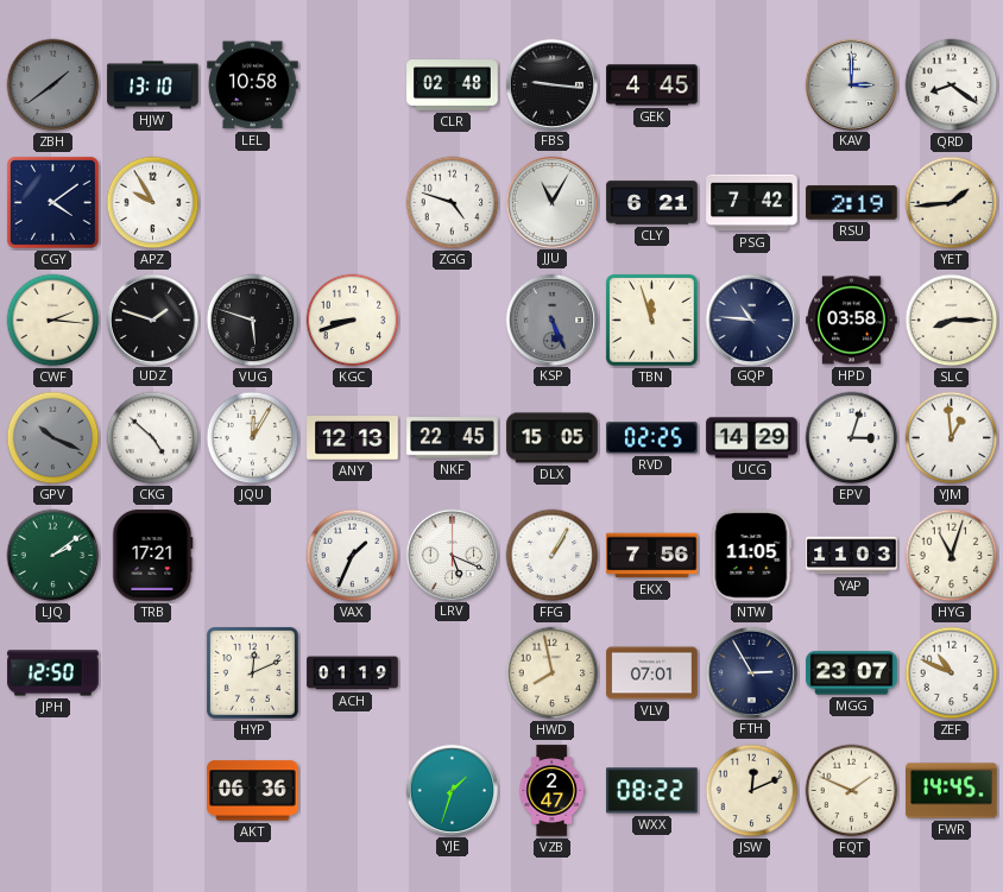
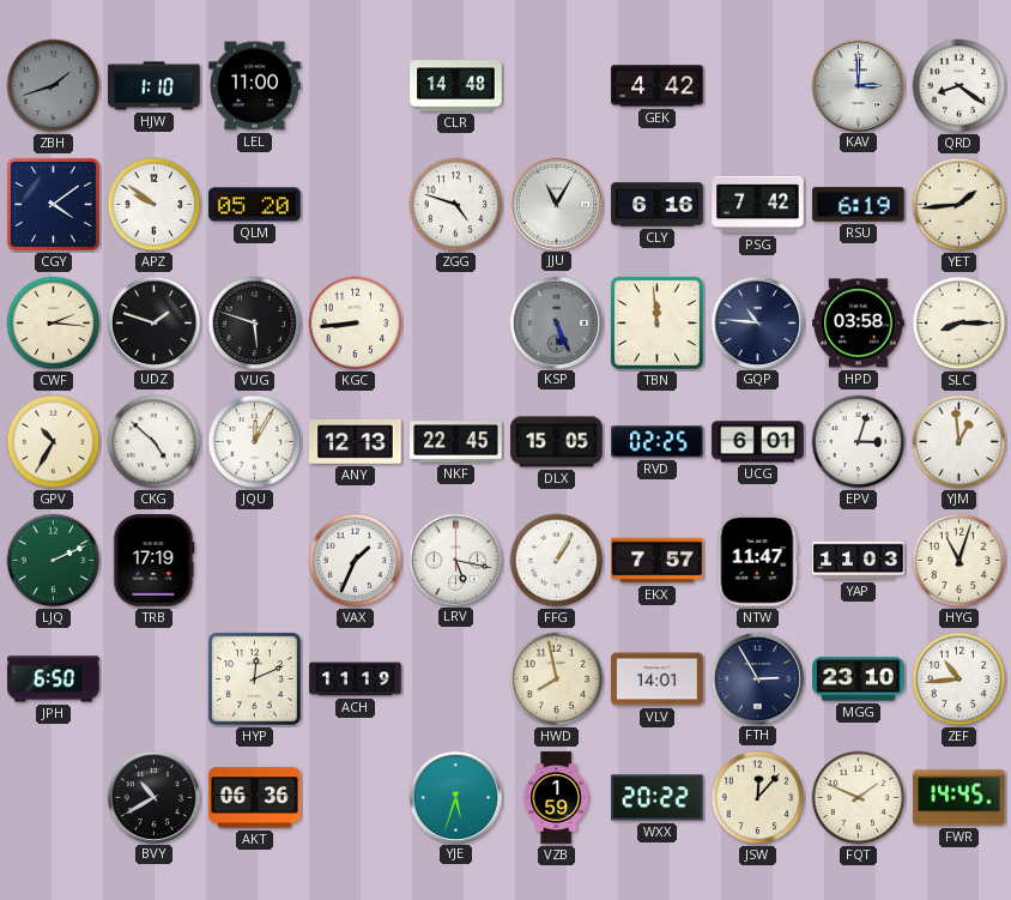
ZBH: 1:39 -> 1:42 (54, 86)
HJW: 13:10 -> 1:10 (155, 86)
LEL: 10:58 -> 11:00 (255, 86)
CLR: 02:48 -> 14:48 (456, 86)
FBS: 9:16 -> none (551, 84)
GEK: 4:45 -> 4:42 (658, 86)
APZ: 9:55 -> 9:51 (155, 205)
QLM: none -> 05:20 (255, 205)
CLY: 6:21 -> 6:16 (658, 205)
RSU: 2:19 -> 6:19 (859, 205)
KGC: 8:42 -> 8:44 (356, 324)
TBN: 11:57 -> 11:59 (656, 322)
GPV: 10:19 -> 10:35 (54, 442)
GPV dial: grey -> cream (54, 442)
UCG: 14:29 -> 6:01 (758, 442)
LJQ: 2:09 -> 2:11 (54, 561)
TRB: 17:21 -> 17:19 (155, 561)
LRV: 5:19 -> 5:17 (455, 560)
EKX: 7:56 -> 7:57 (658, 561)
NTW: 11:05 -> 11:47 (758, 561)
JPH: 12:50 -> 6:50 (54, 679)
ACH: 01:19 -> 11:19 (356, 679)
VLV: 07:01 -> 14:01 (658, 679)
MGG: 23:07 -> 23:10 (859, 679)
ZEF: 10:49 -> 10:44 (959, 679)
BVY: none -> 10:40 (153, 797)
YJE: 1:33 -> 5:33 (455, 797)
VZB: 2:47 -> 1:59 (556, 798)
WXX: 08:22 -> 20:22 (658, 798)
JSW: 12:11 -> 12:07 (758, 798)
